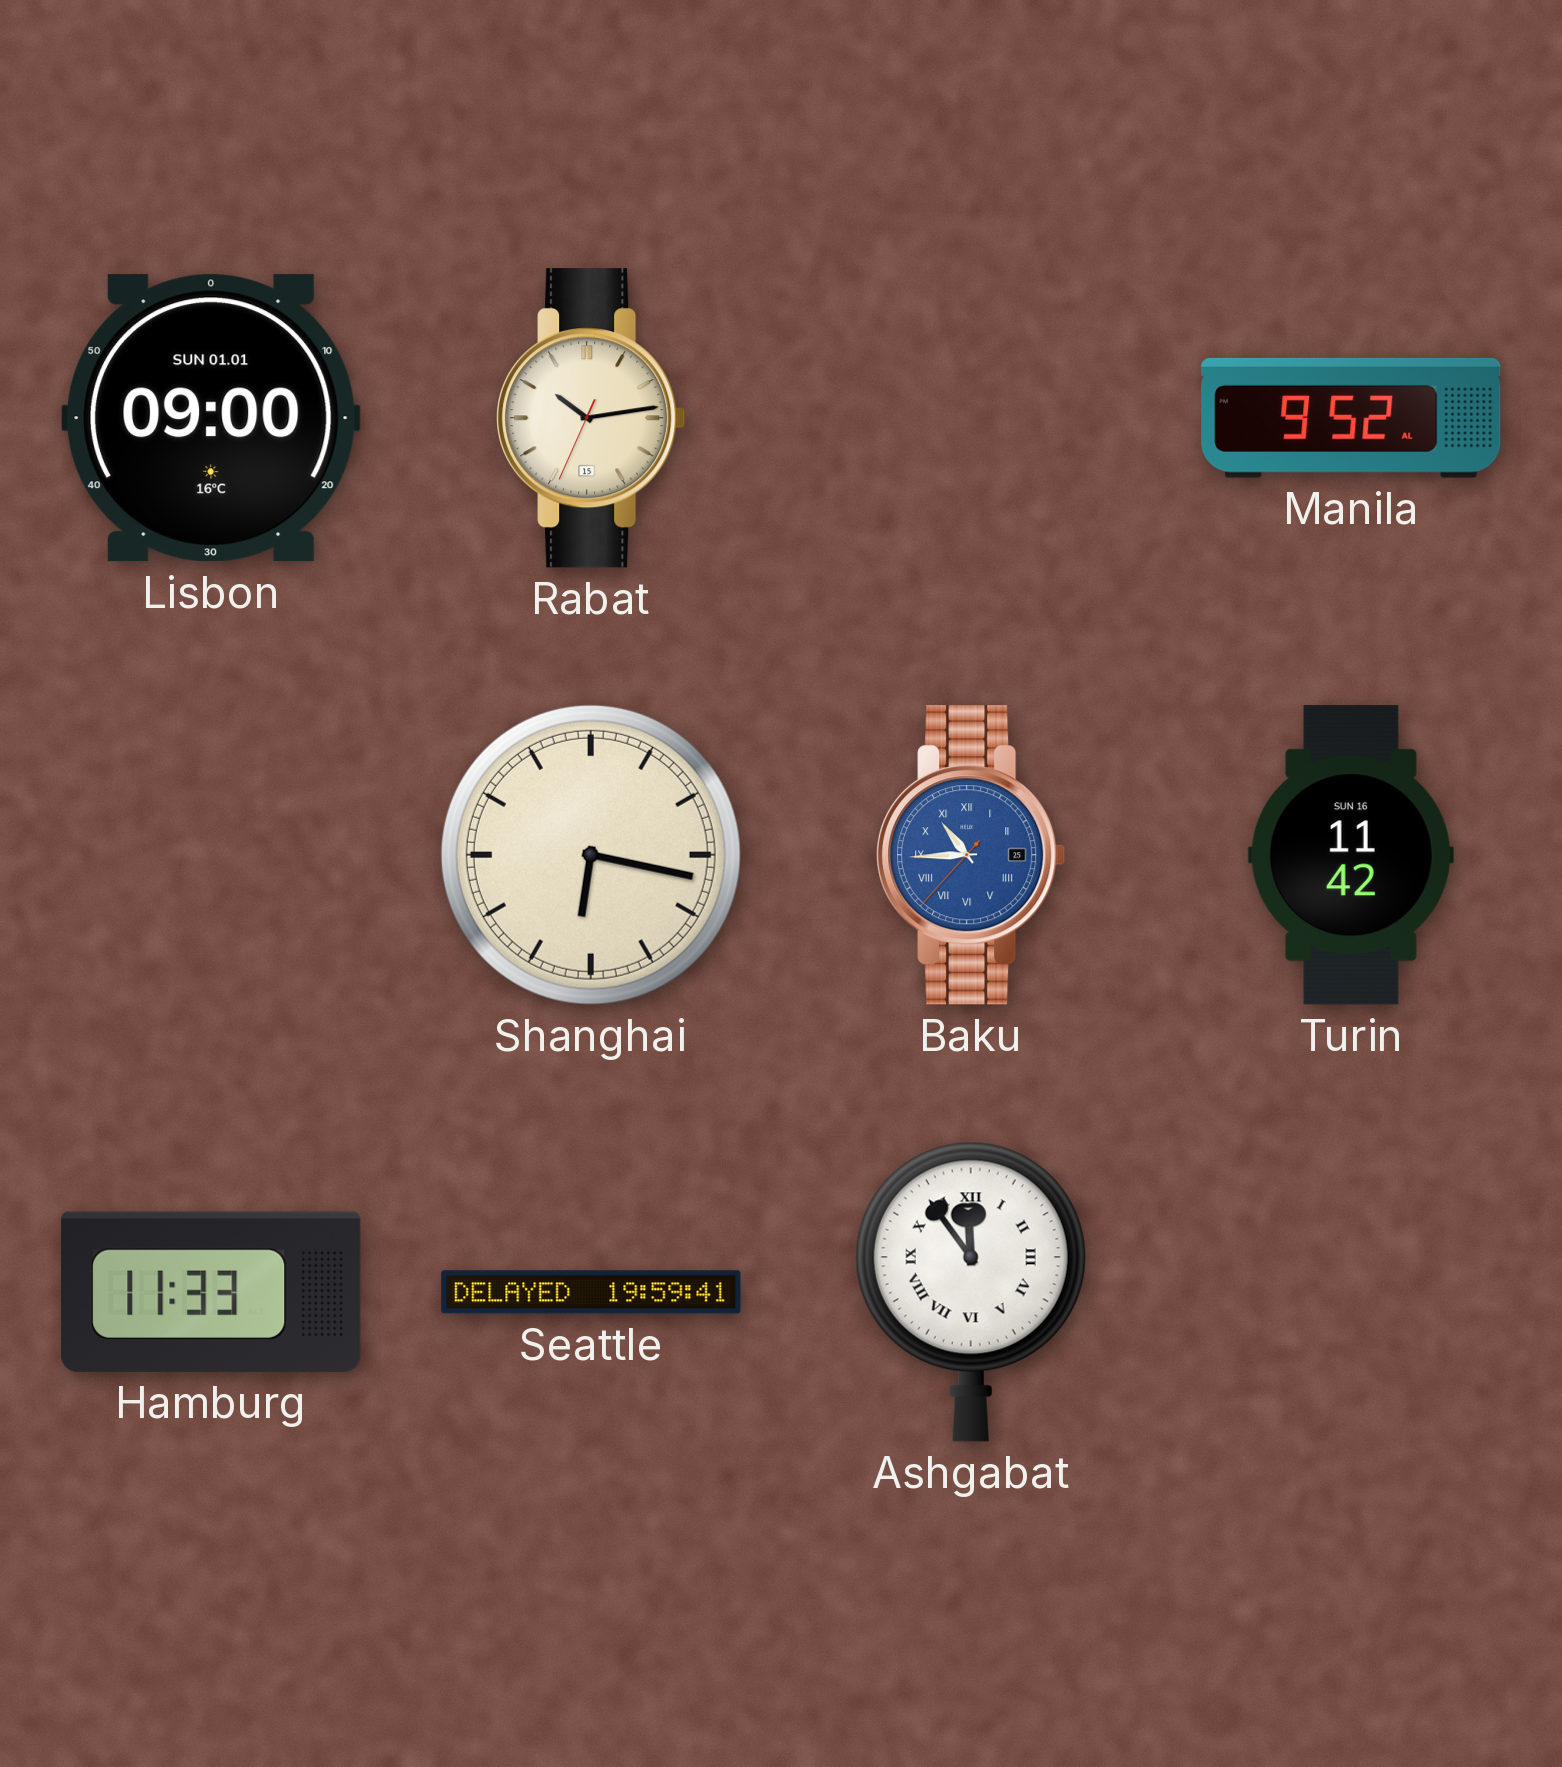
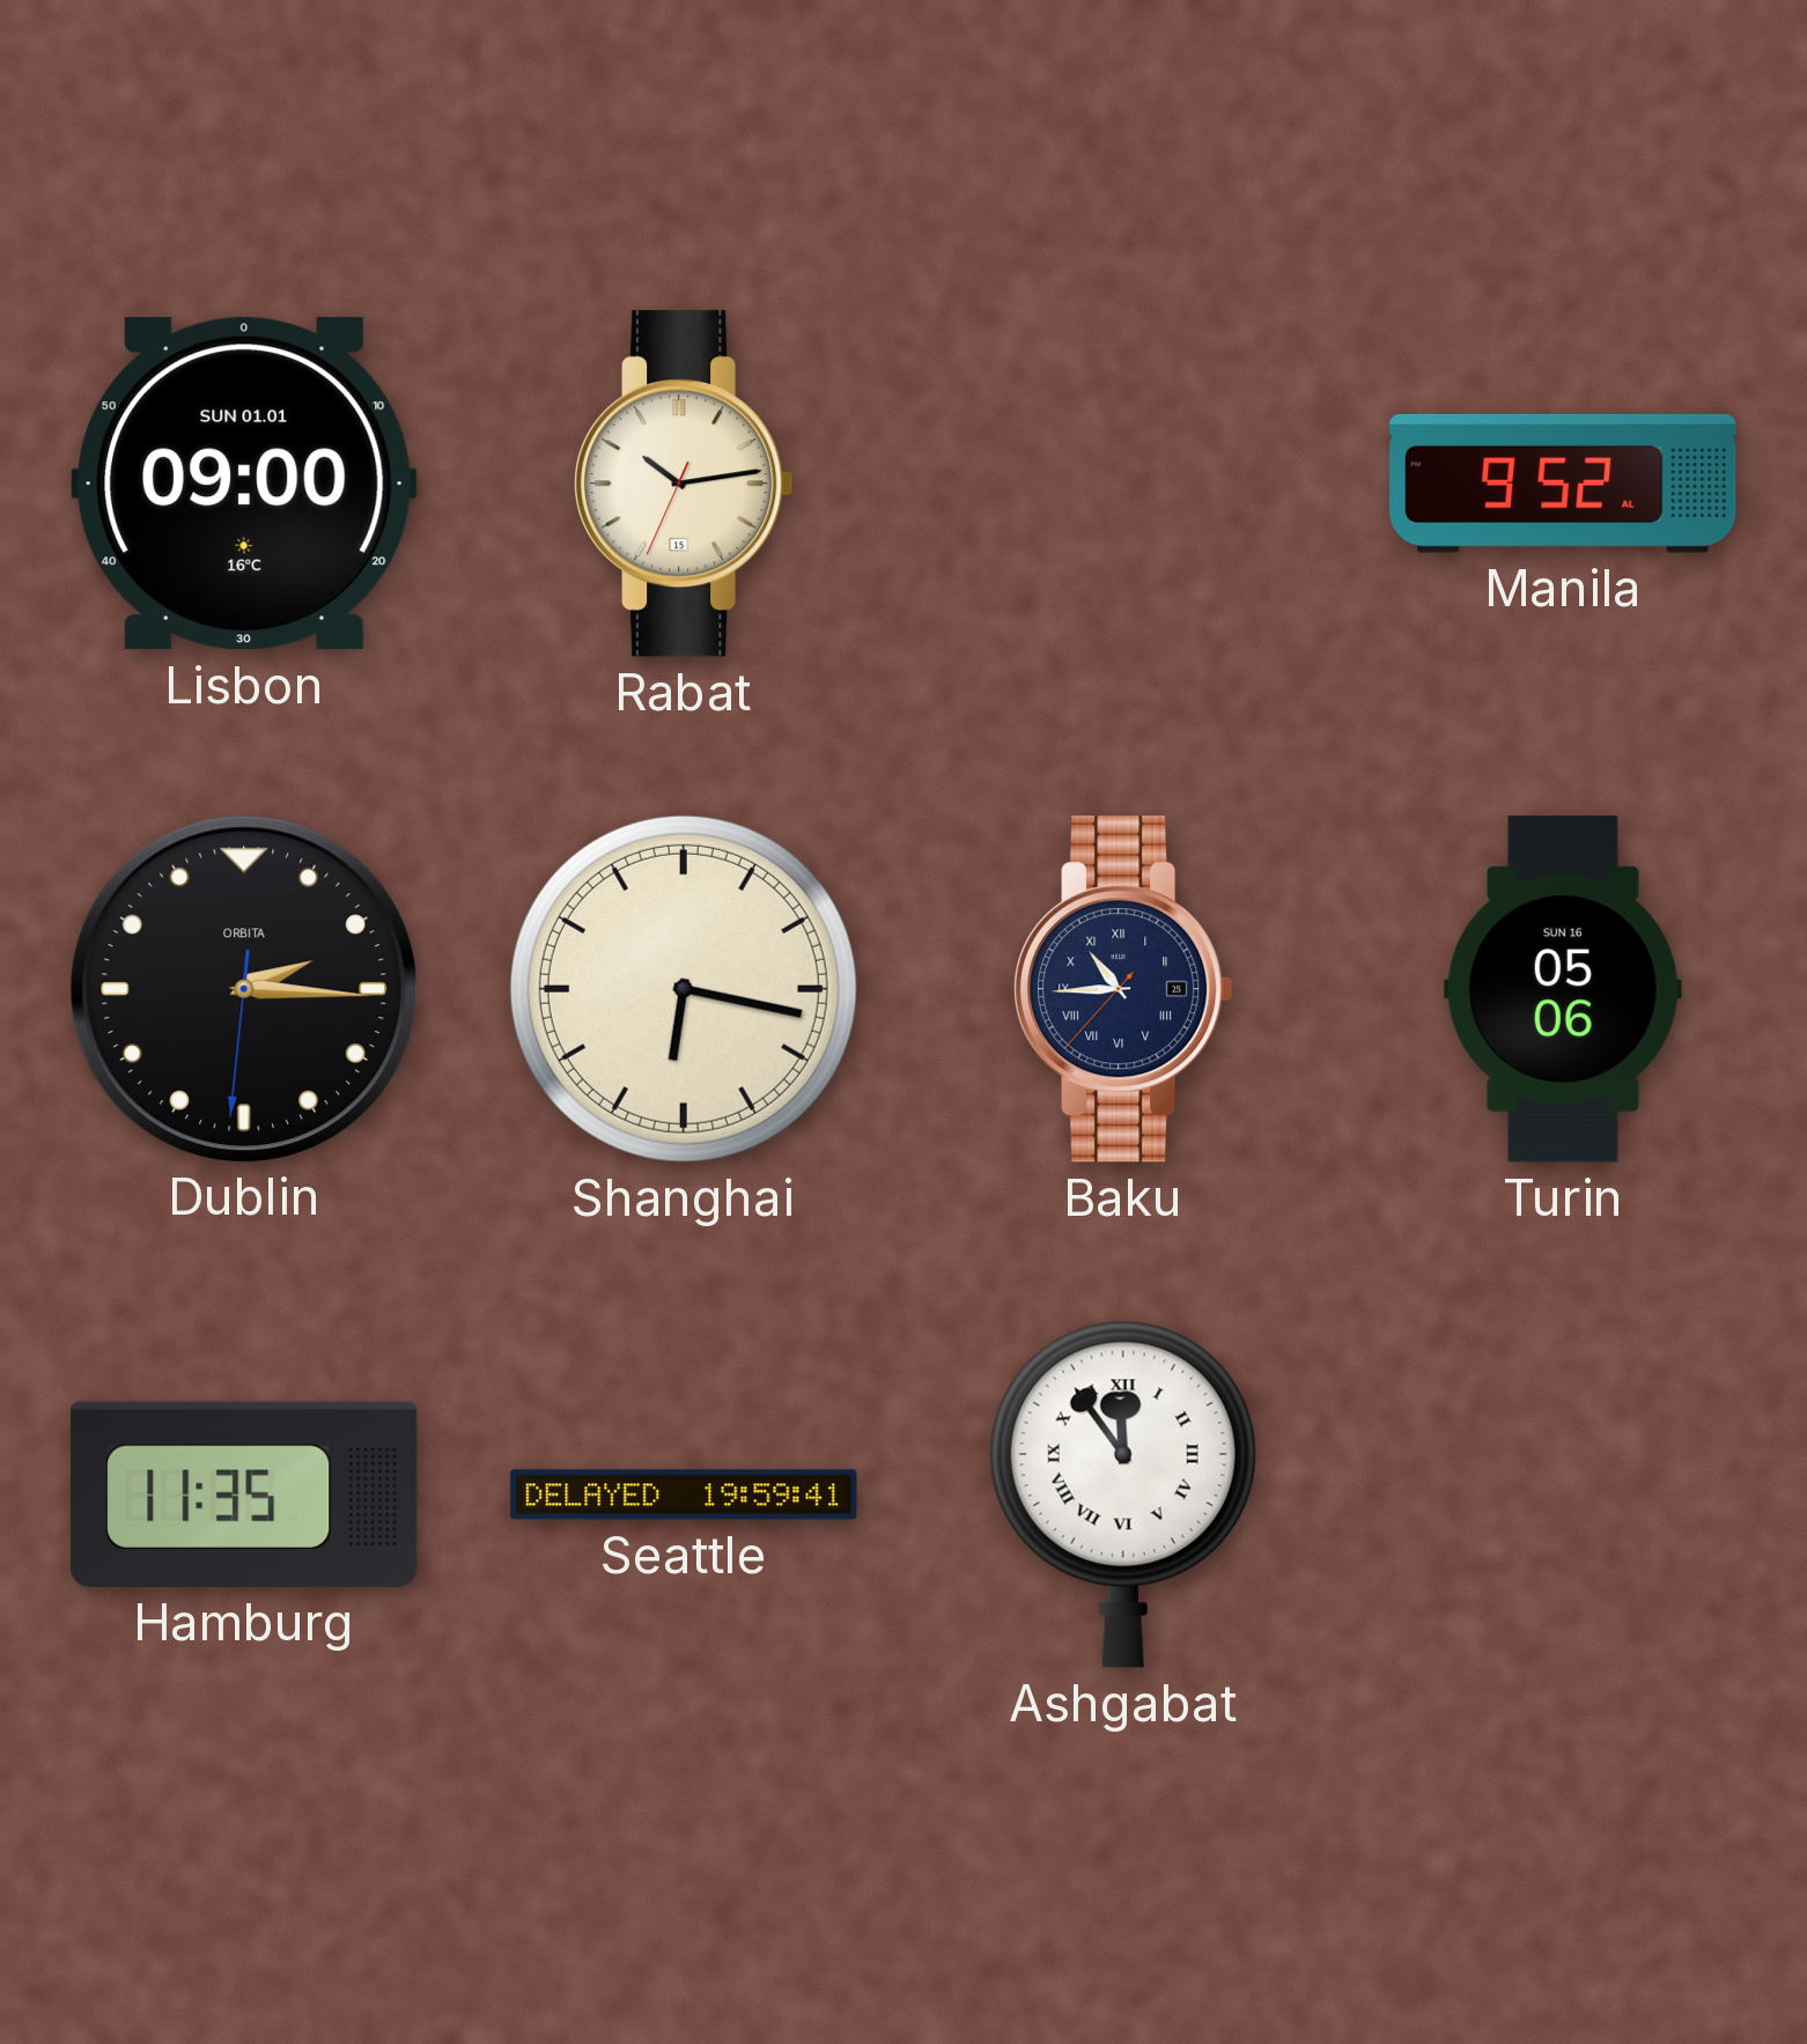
Dublin: none -> 2:15 (243, 988)
Baku dial: blue -> navy (1123, 989)
Turin: 11:42 -> 05:06 (1563, 989)
Hamburg: 11:33 -> 11:35 (244, 1495)
